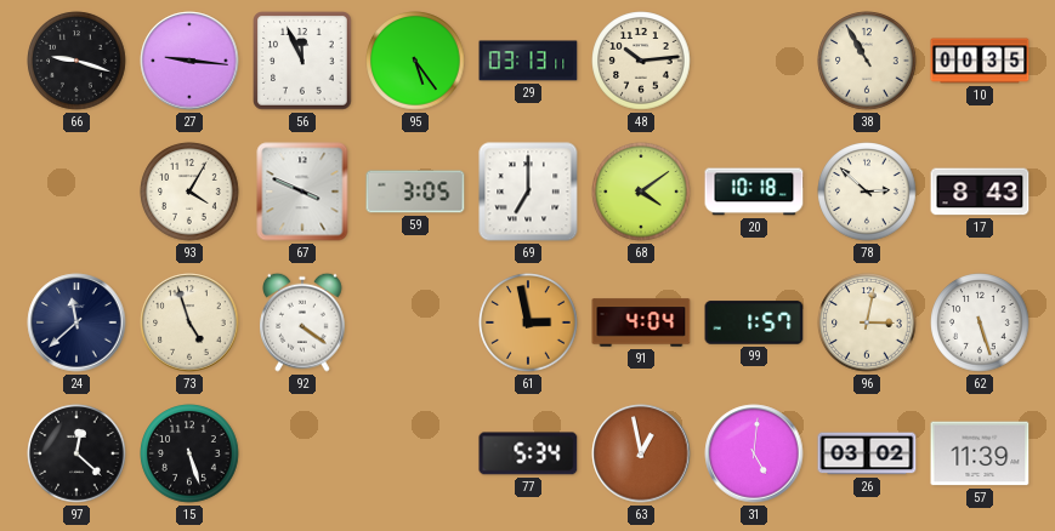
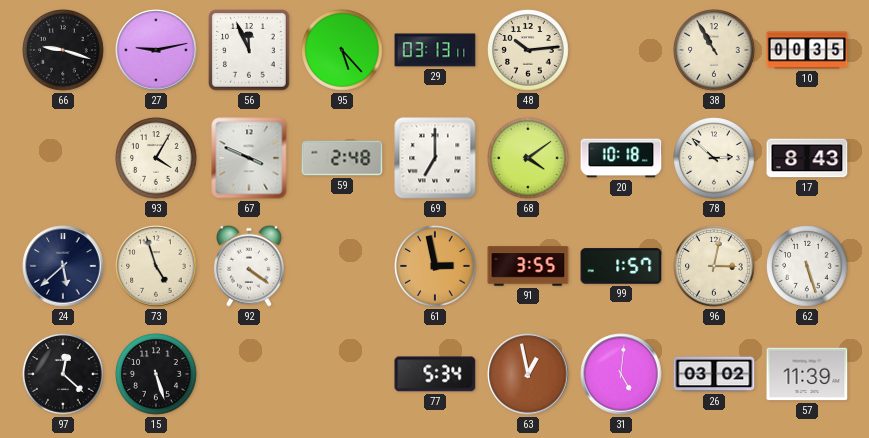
27: 9:16 -> 9:13 (156, 50)
95: 5:24 -> 5:23 (342, 50)
59: 3:05 -> 2:48 (342, 158)
24: 11:38 -> 5:38 (63, 266)
91: 4:04 -> 3:55 (528, 266)
